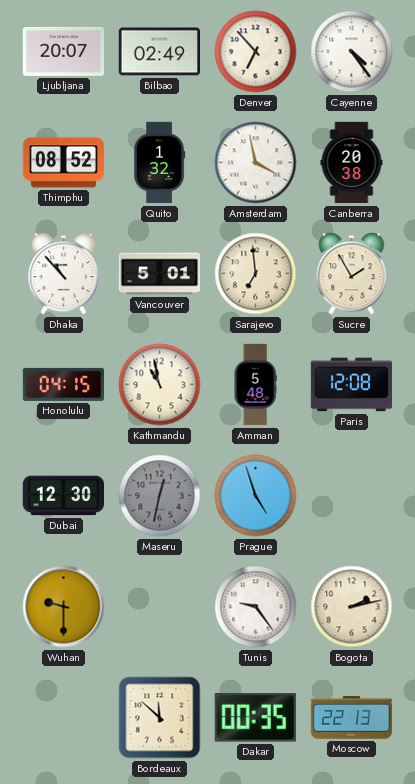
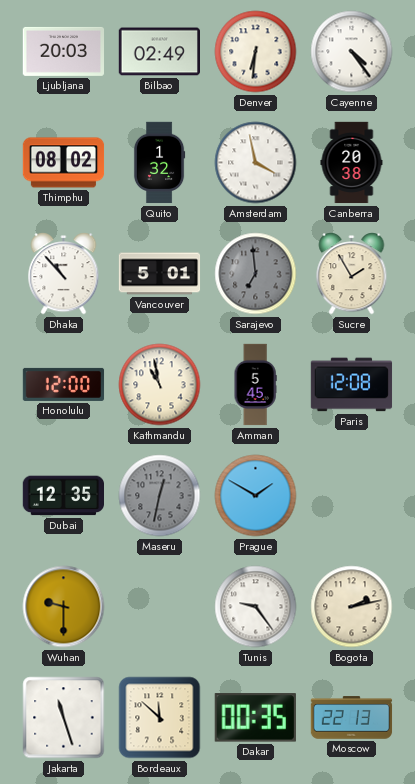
Ljubljana: 20:07 -> 20:03 (64, 51)
Denver: 6:53 -> 6:31 (256, 52)
Thimphu: 08:52 -> 08:02 (64, 163)
Sarajevo dial: cream -> grey (256, 274)
Honolulu: 04:15 -> 12:00 (64, 384)
Amman: 5:48 -> 5:45 (255, 385)
Dubai: 12:30 -> 12:35 (63, 496)
Prague: 4:57 -> 1:50 (256, 496)
Jakarta: none -> 11:27 (64, 718)
